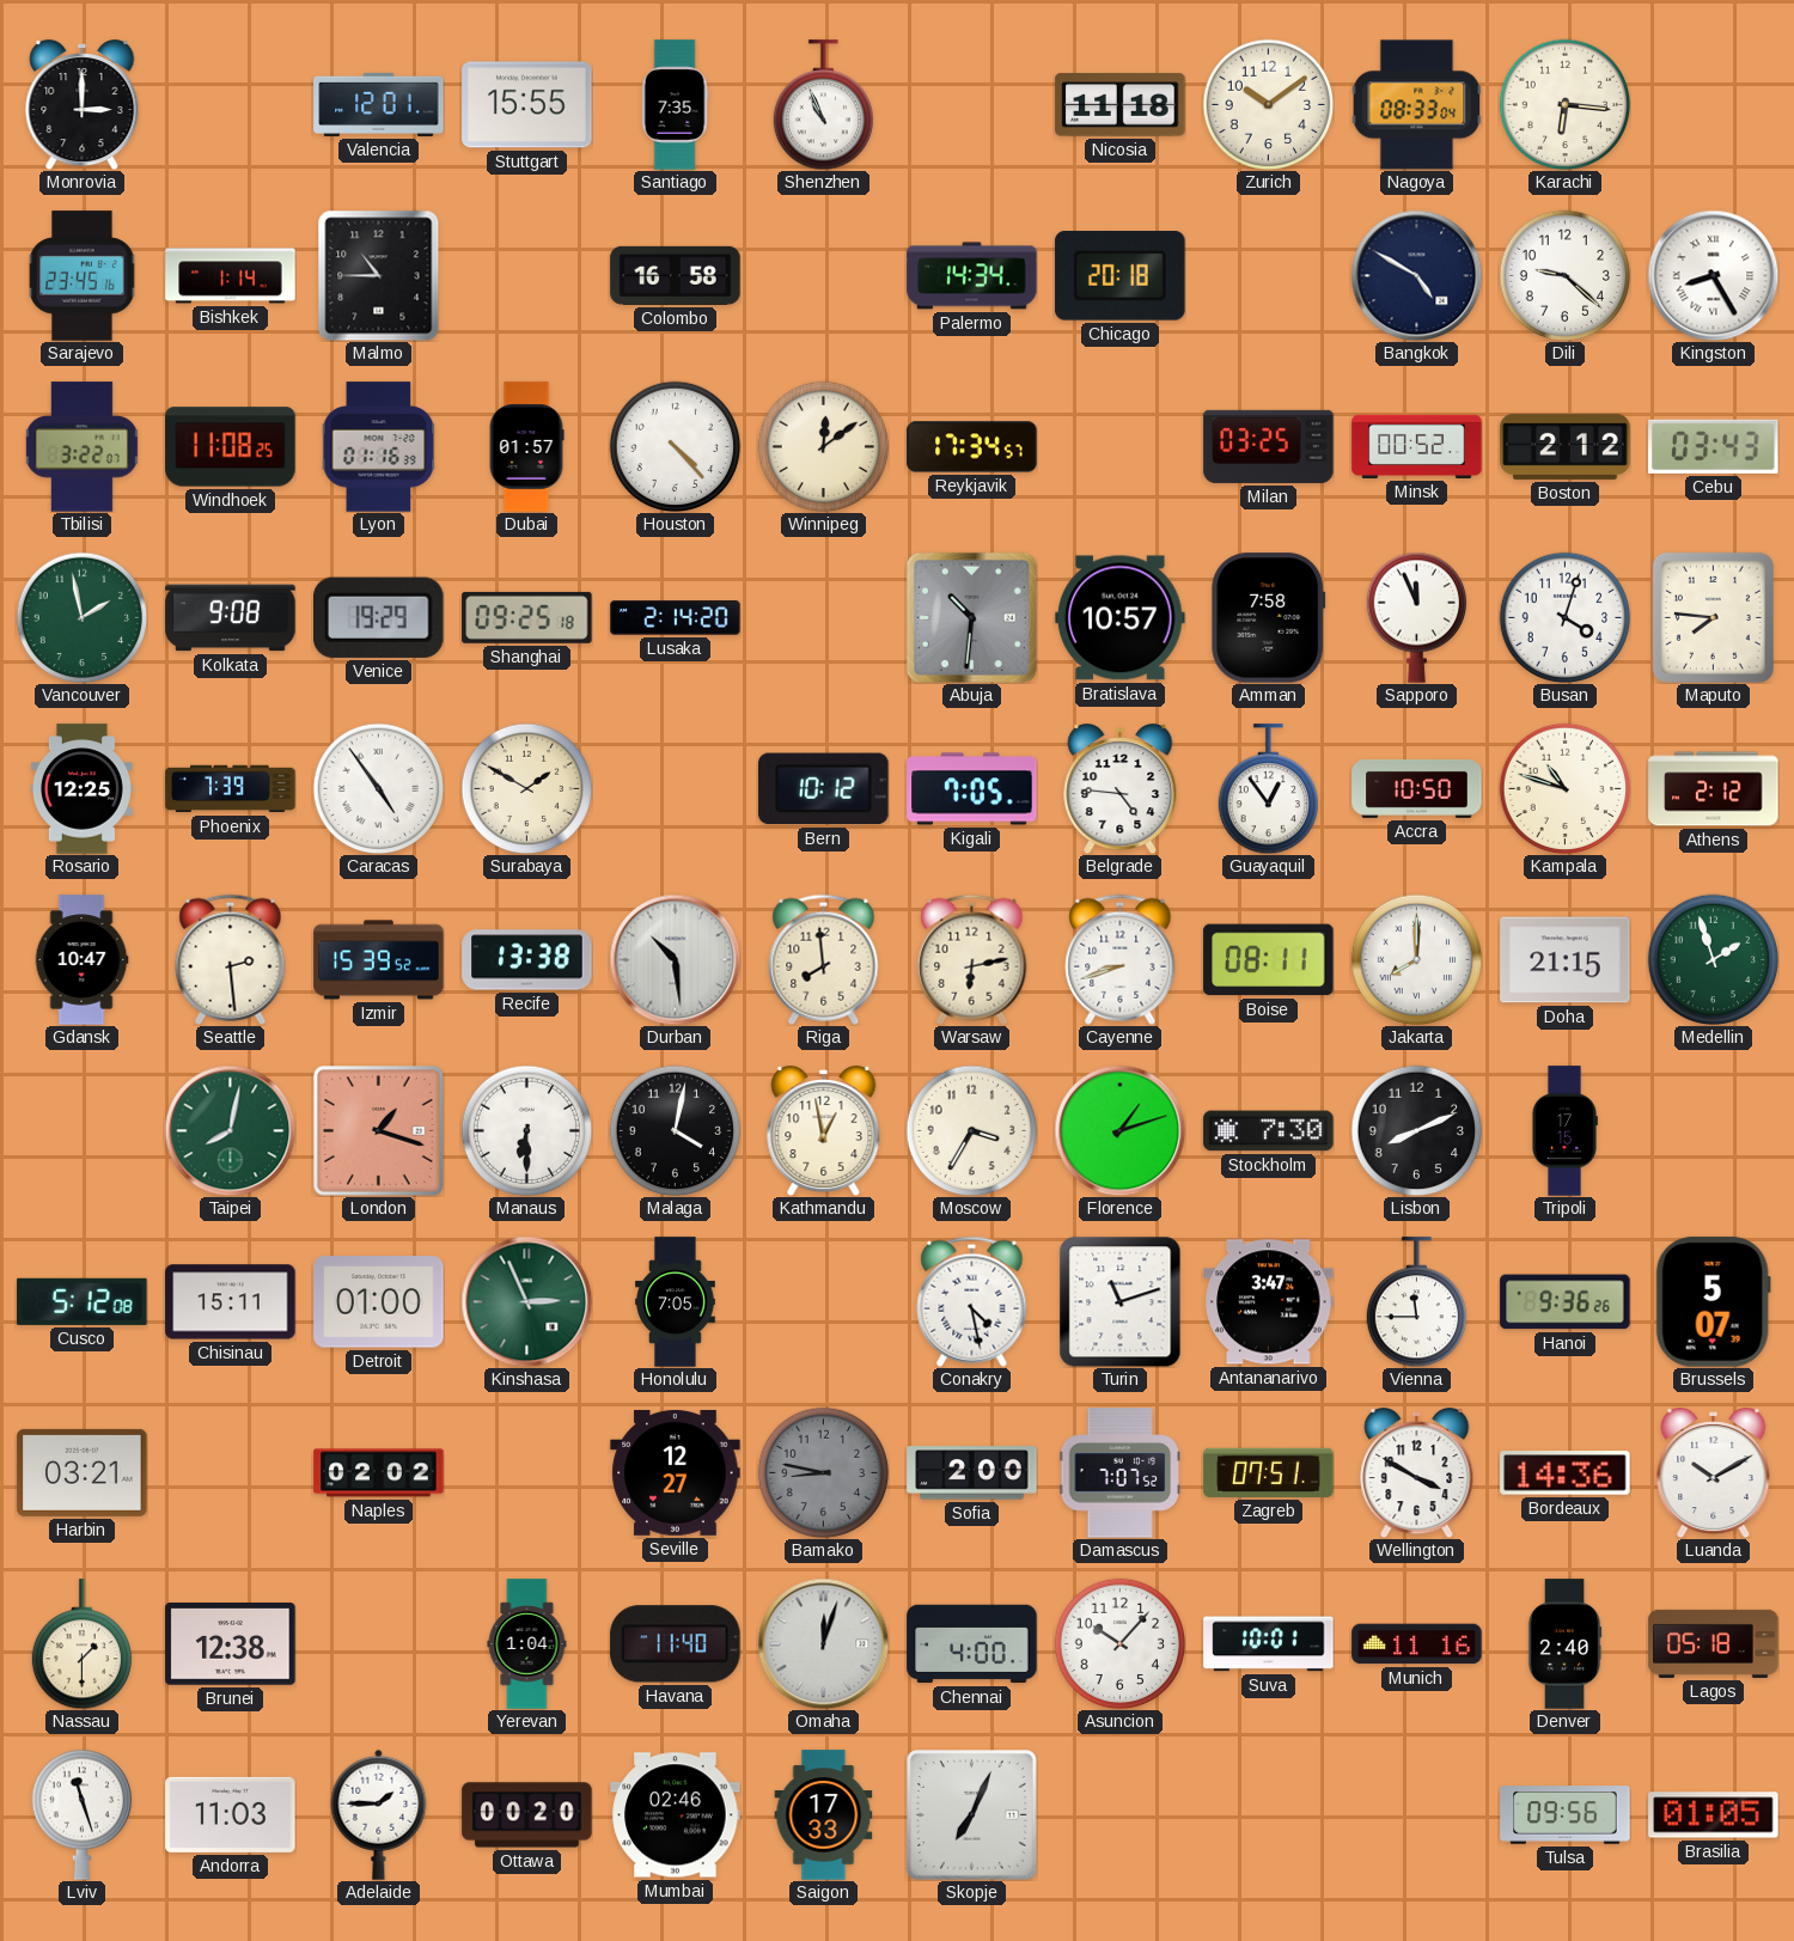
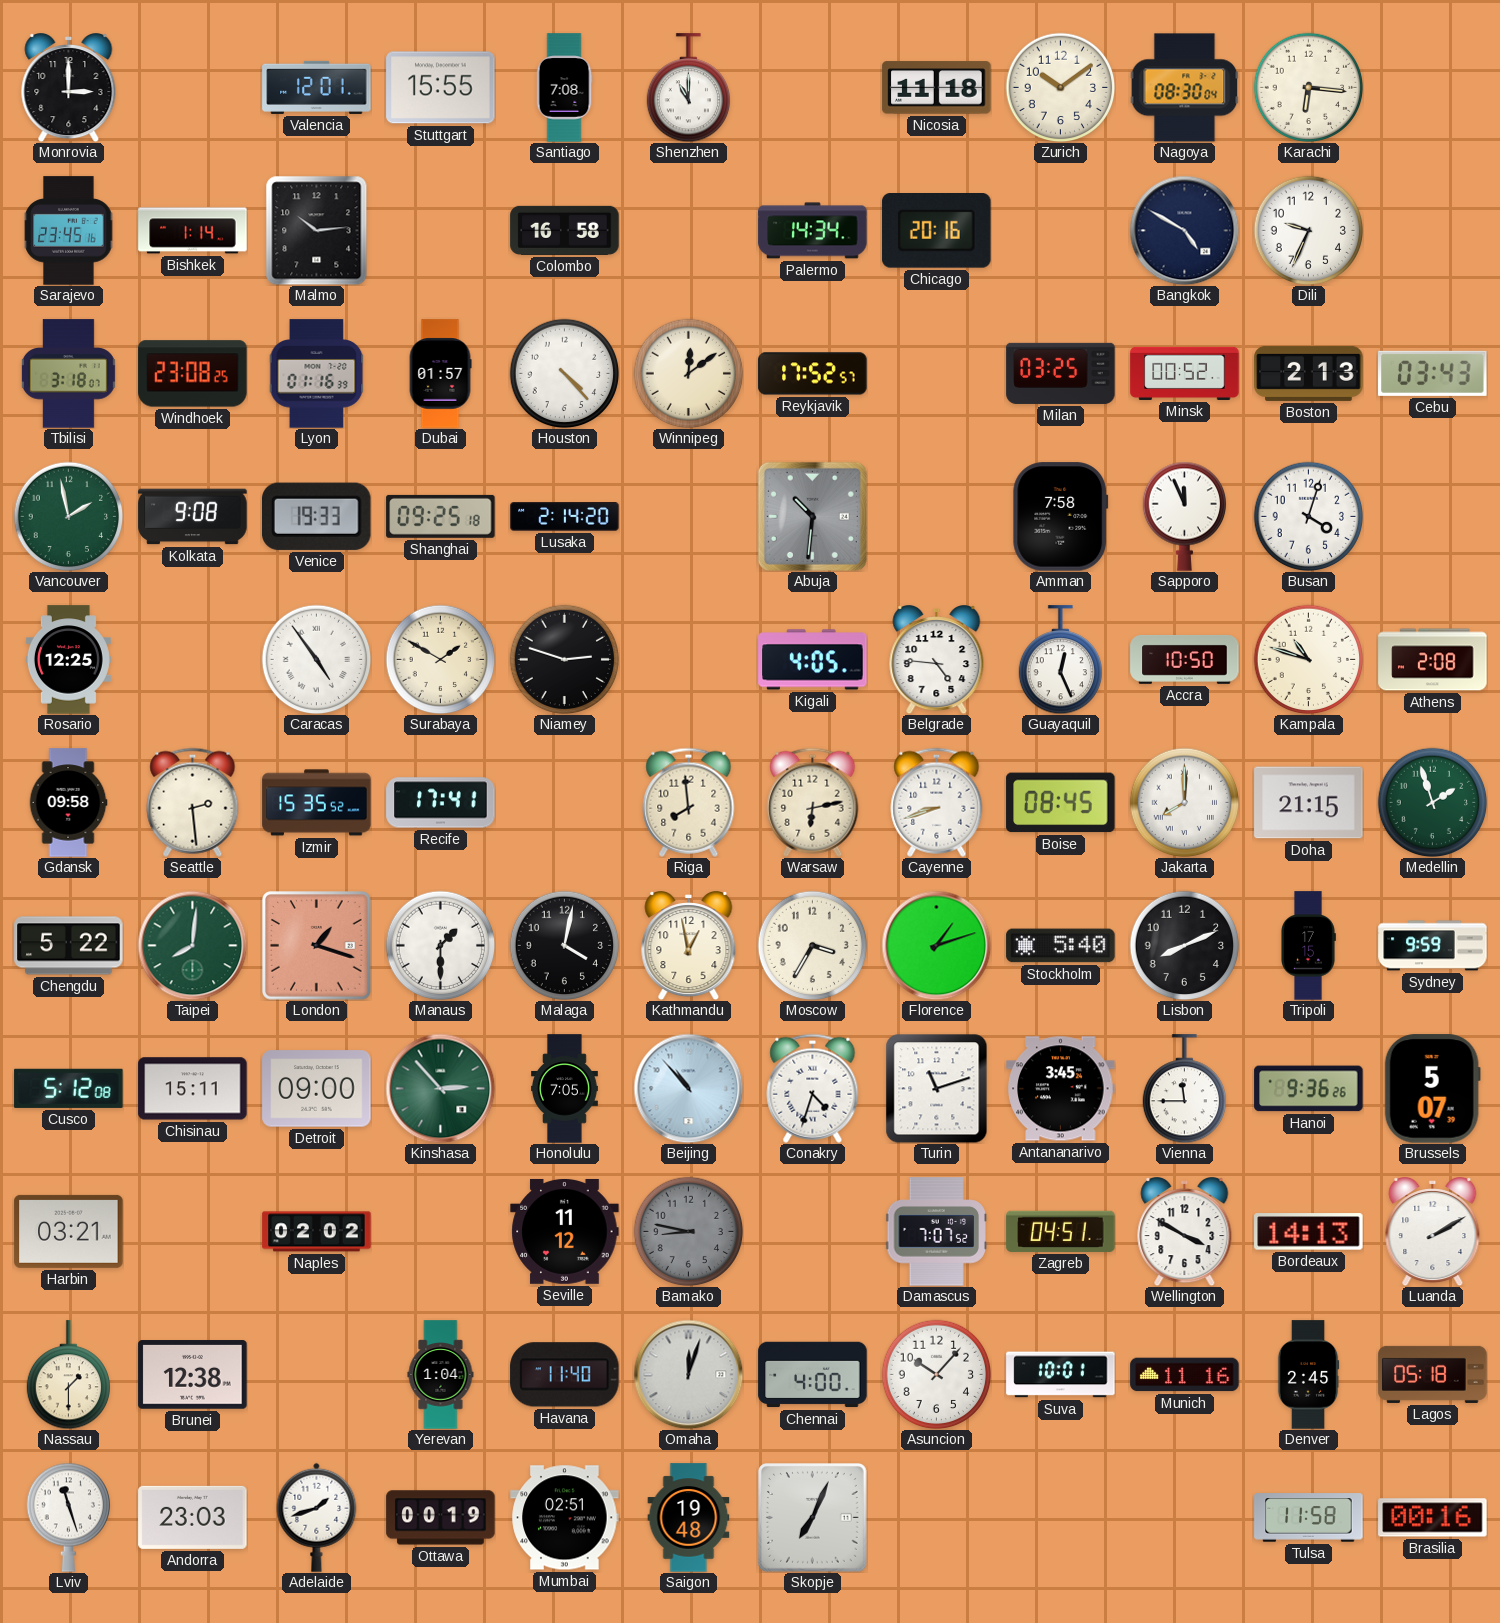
Santiago: 7:35 -> 7:08 (564, 88)
Shenzhen: 10:56 -> 11:00 (688, 88)
Nagoya: 08:33 -> 08:30 (1184, 88)
Malmo: 10:45 -> 10:14 (317, 230)
Chicago: 20:18 -> 20:16 (937, 231)
Dili: 9:22 -> 9:34 (1308, 230)
Kingston: 8:25 -> none (1713, 275)
Tbilisi: 3:22 -> 3:18 (68, 374)
Windhoek: 11:08 -> 23:08 (193, 374)
Reykjavik: 17:34 -> 17:52 (813, 374)
Boston: 2:12 -> 2:13 (1309, 373)
Venice: 19:29 -> 19:33 (317, 516)
Bratislava: 10:57 -> none (1121, 618)
Maputo: 7:46 -> none (1713, 617)
Phoenix: 7:39 -> none (231, 789)
Niamey: none -> 2:48 (564, 659)
Bern: 10:12 -> none (824, 789)
Kigali: 7:05 -> 4:05 (813, 660)
Guayaquil: 12:54 -> 12:26 (1060, 660)
Athens: 2:12 -> 2:08 (1433, 660)
Gdansk: 10:47 -> 09:58 (68, 803)
Izmir: 15:39 -> 15:35 (317, 803)
Recife: 13:38 -> 17:41 (441, 803)
Durban: 10:29 -> none (675, 959)
Boise: 08:11 -> 08:45 (1061, 803)
Chengdu: none -> 5:22 (69, 946)
Taipei: 8:02 -> 8:01 (192, 945)
Manaus: 6:30 -> 1:30 (440, 945)
Stockholm: 7:30 -> 5:40 (1061, 946)
Sydney: none -> 9:59 (1433, 946)
Detroit: 01:00 -> 09:00 (317, 1089)
Kinshasa: 2:56 -> 2:53 (440, 1088)
Beijing: none -> 10:53 (688, 1088)
Conakry: 4:28 -> 4:33 (813, 1088)
Antananarivo: 3:47 -> 3:45 (1061, 1089)
Seville: 12:27 -> 11:12 (565, 1232)
Sofia: 2:00 -> none (972, 1473)
Zagreb: 07:51 -> 04:51 (1061, 1231)
Bordeaux: 14:36 -> 14:13 (1309, 1232)
Luanda: 10:10 -> 2:10 (1433, 1232)
Denver: 2:40 -> 2:45 (1308, 1375)
Andorra: 11:03 -> 23:03 (193, 1517)
Adelaide: 1:45 -> 1:42 (317, 1517)
Ottawa: 00:20 -> 00:19 (441, 1518)
Mumbai: 02:46 -> 02:51 (565, 1518)
Saigon: 17:33 -> 19:48 (689, 1518)
Tulsa: 09:56 -> 11:58 (1309, 1518)
Brasilia: 01:05 -> 00:16 (1433, 1518)
